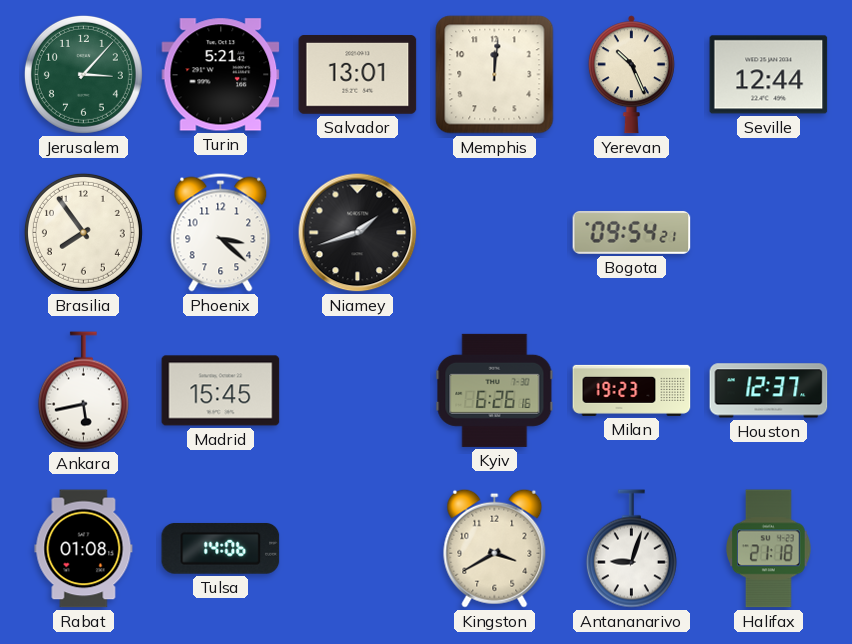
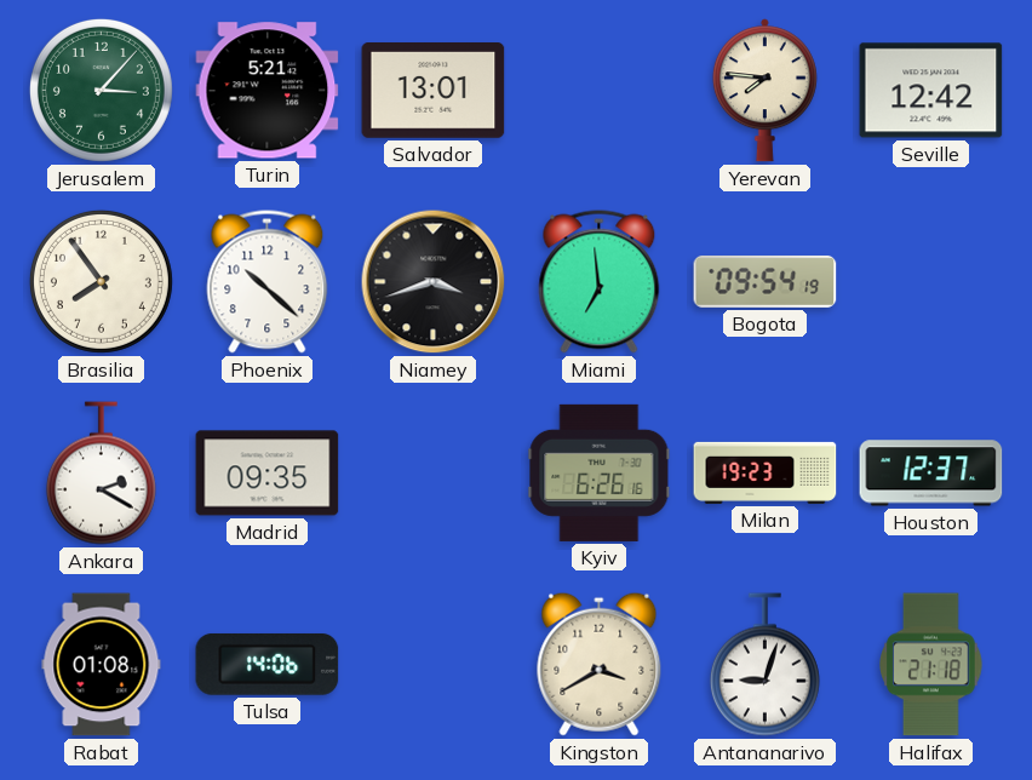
Memphis: 12:01 -> none (495, 75)
Yerevan: 10:26 -> 7:46 (764, 91)
Seville: 12:44 -> 12:42 (931, 91)
Phoenix: 3:22 -> 10:22 (268, 282)
Niamey: 1:42 -> 3:42 (434, 282)
Miami: none -> 6:59 (600, 282)
Bogota: 09:54:21 -> 09:54:19 (766, 281)
Ankara: 5:43 -> 2:20 (101, 474)
Madrid: 15:45 -> 09:35 (268, 474)
